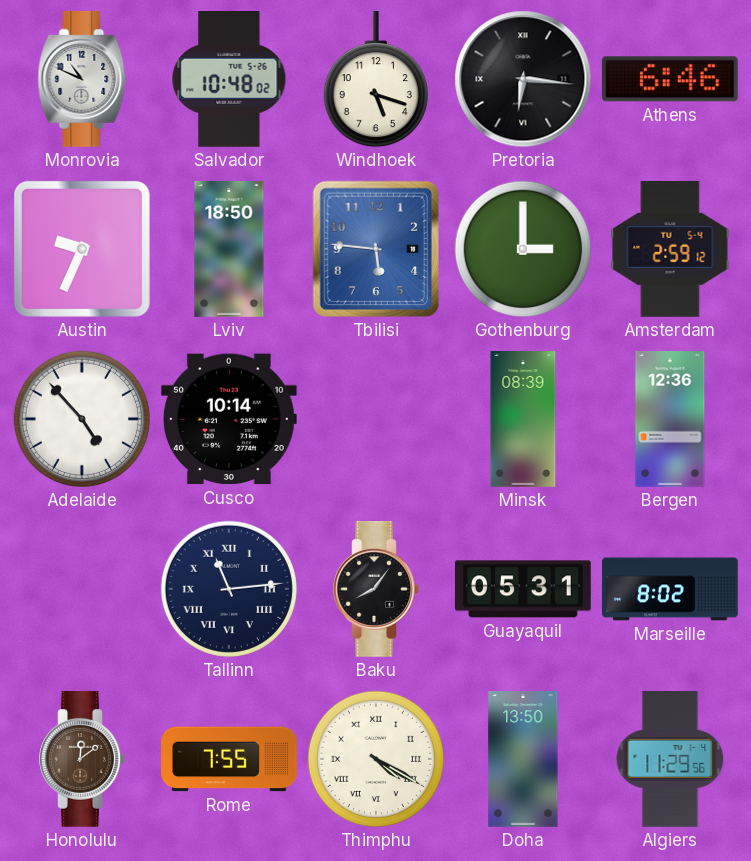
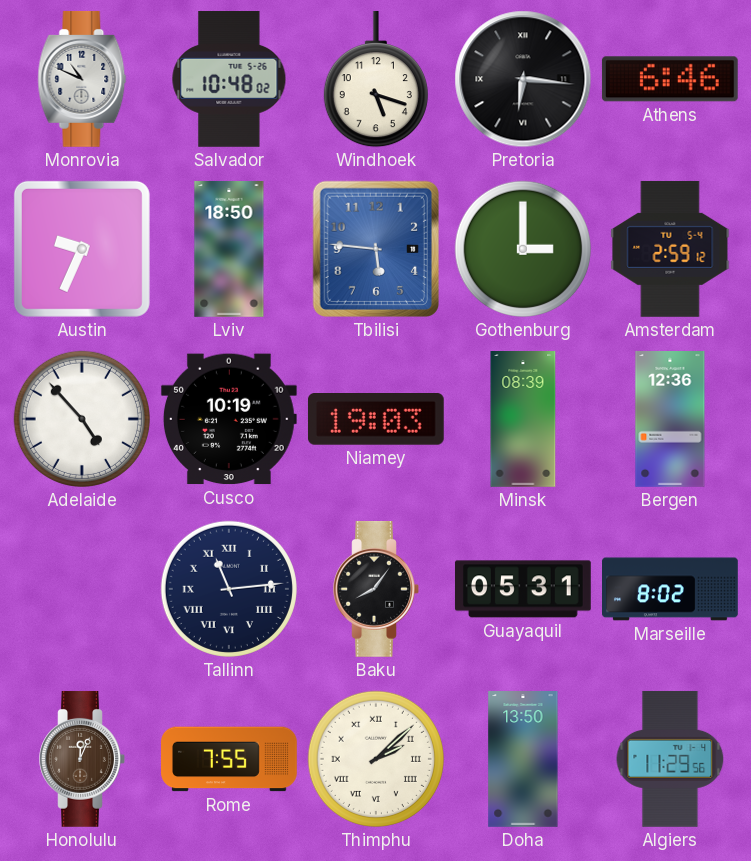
Cusco: 10:14 -> 10:19 (229, 419)
Niamey: none -> 19:03 (376, 420)
Honolulu: 12:09 -> 12:04 (82, 760)
Thimphu: 4:20 -> 2:08 (376, 759)
